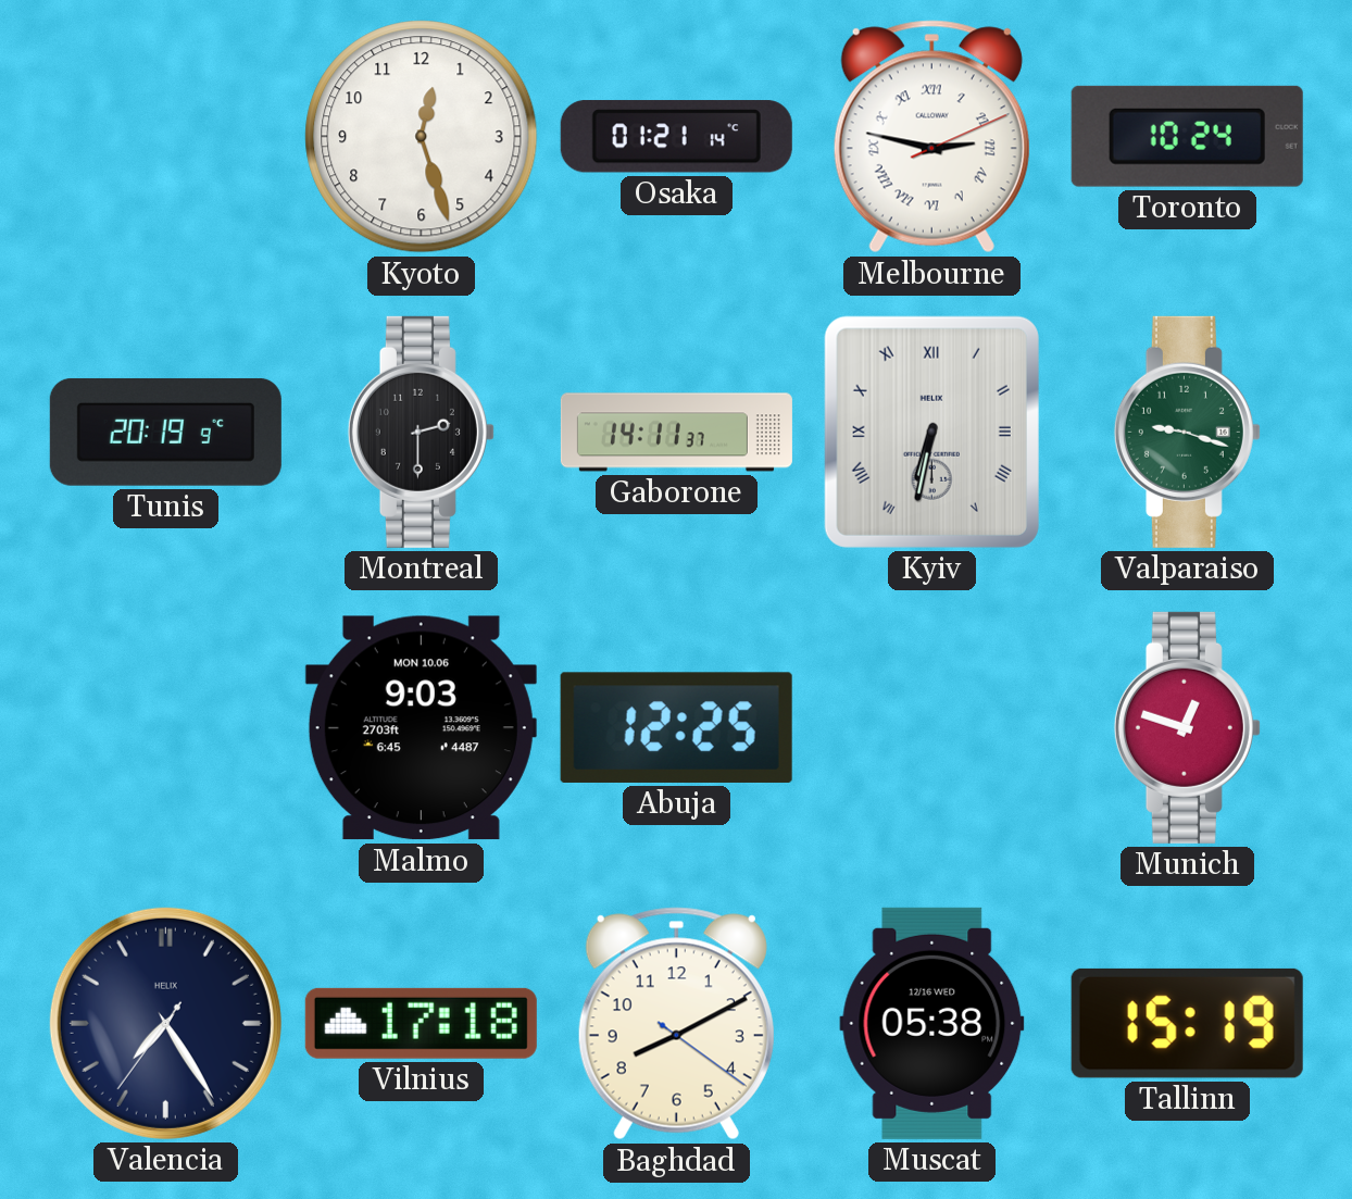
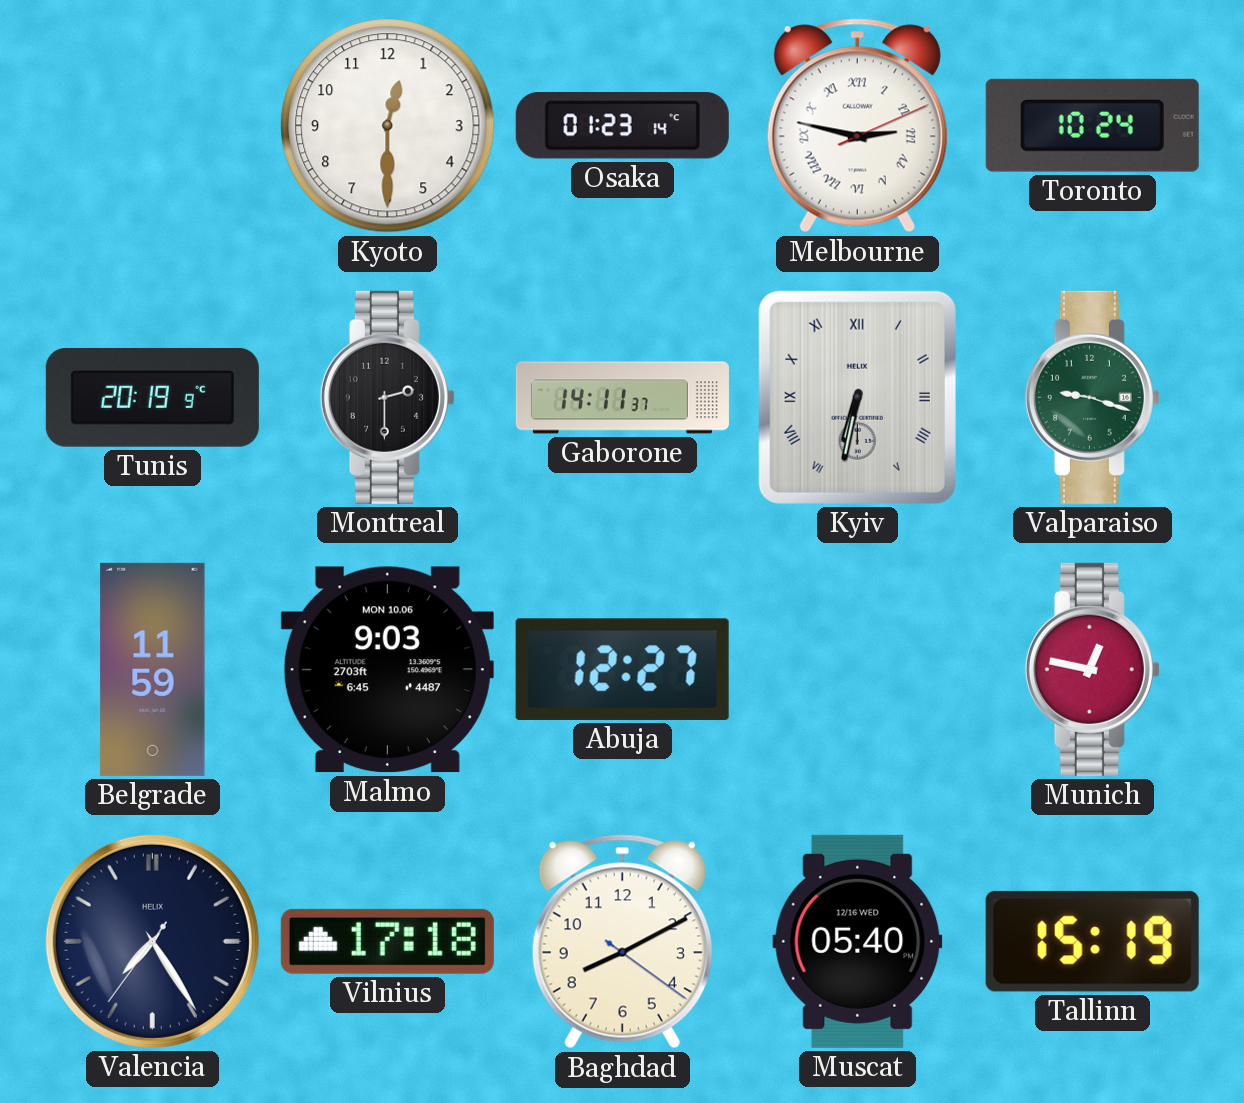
Kyoto: 12:27 -> 12:30 (388, 126)
Osaka: 01:21 -> 01:23 (622, 126)
Belgrade: none -> 11:59 (153, 669)
Abuja: 12:25 -> 12:27 (622, 669)
Munich: 12:48 -> 12:47 (1092, 669)
Muscat: 05:38 -> 05:40 (858, 941)
